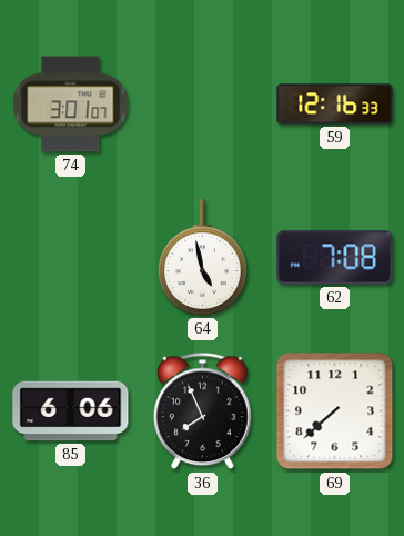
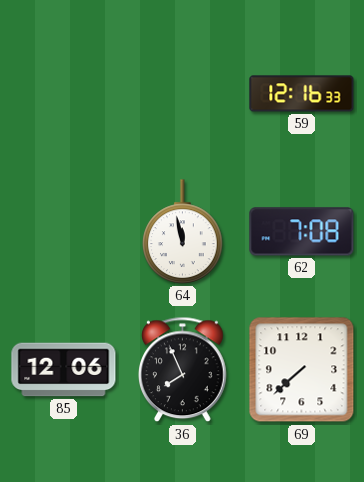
74: 3:01 -> none (71, 105)
64: 4:58 -> 11:58 (183, 232)
85: 6:06 -> 12:06 (64, 370)
